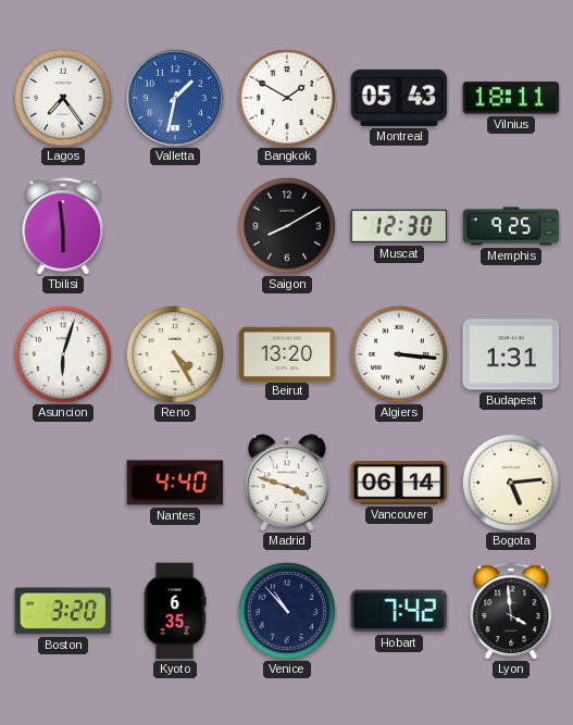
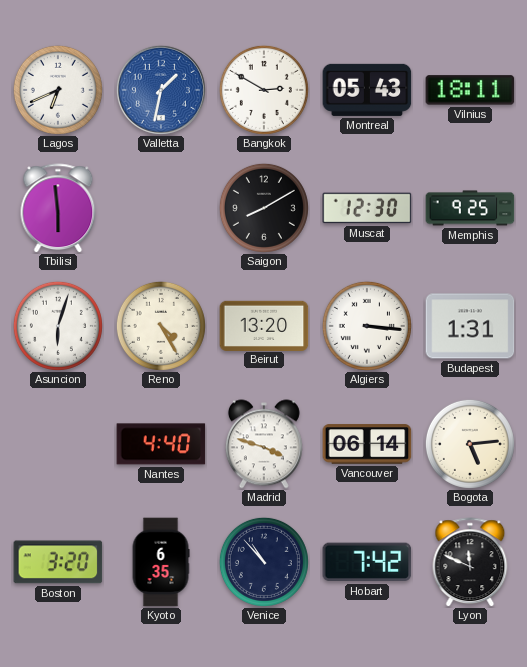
Lagos: 7:24 -> 6:41 (58, 90)
Bangkok: 1:50 -> 2:50 (264, 90)
Lyon: 3:59 -> 11:49 (470, 562)
